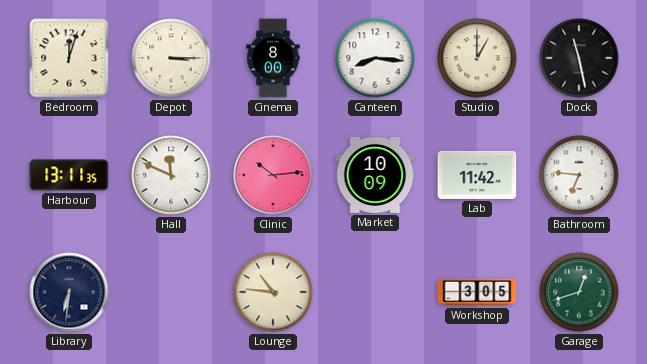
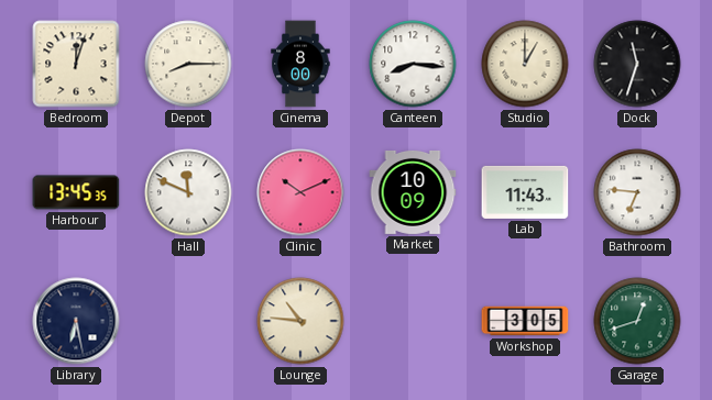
Depot: 3:15 -> 8:15 (188, 64)
Dock: 11:28 -> 11:33 (637, 64)
Harbour: 13:11 -> 13:45 (76, 192)
Clinic: 10:14 -> 10:11 (300, 192)
Lab: 11:42 -> 11:43 (525, 192)
Library: 6:31 -> 6:28 (76, 321)
